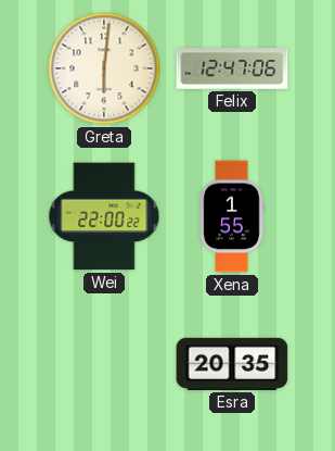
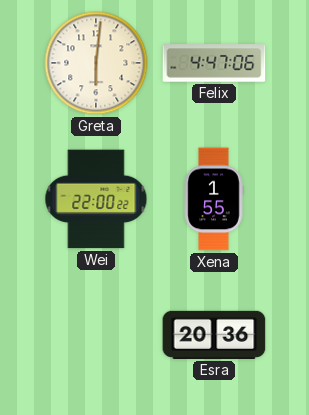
Felix: 12:47 -> 4:47 (214, 63)
Esra: 20:35 -> 20:36 (214, 335)
